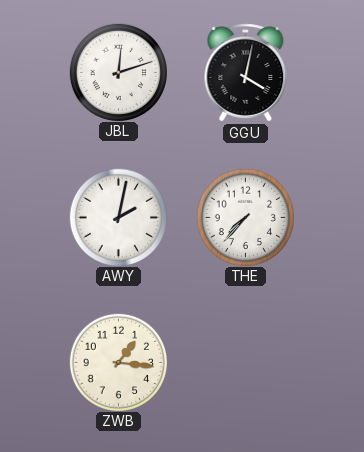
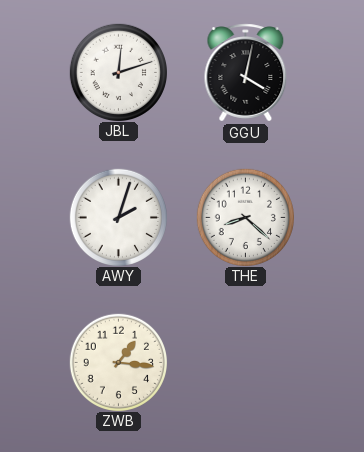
AWY: 2:02 -> 2:03 (118, 217)
THE: 7:37 -> 8:22 (245, 217)
